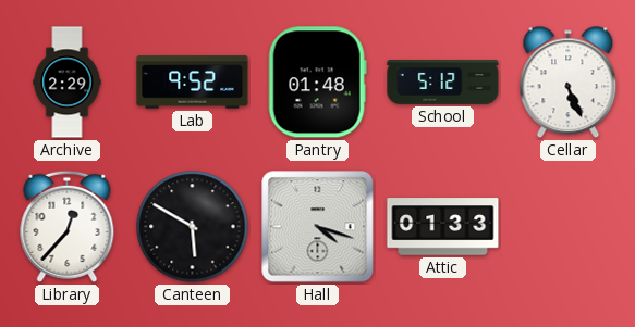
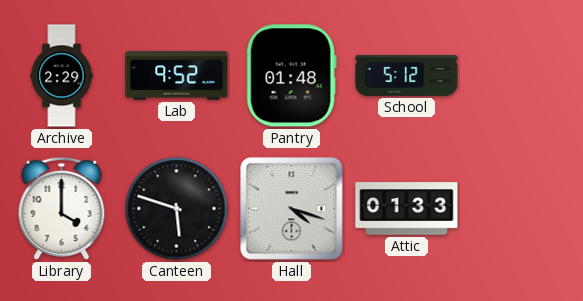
Cellar: 5:26 -> none (569, 83)
Library: 12:37 -> 4:00 (62, 208)
Canteen: 5:50 -> 5:48 (177, 209)
